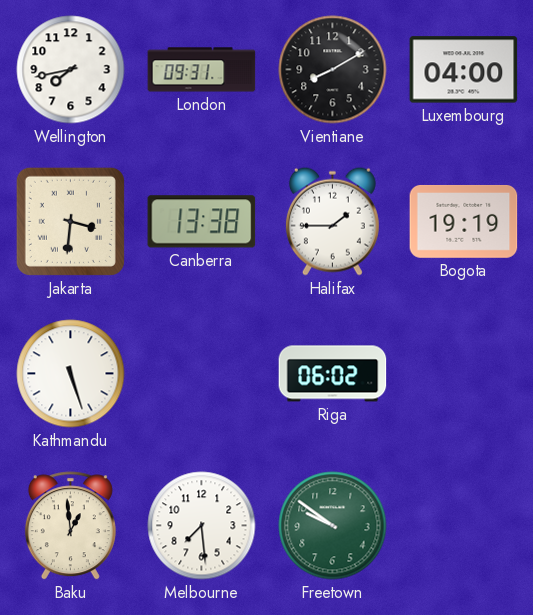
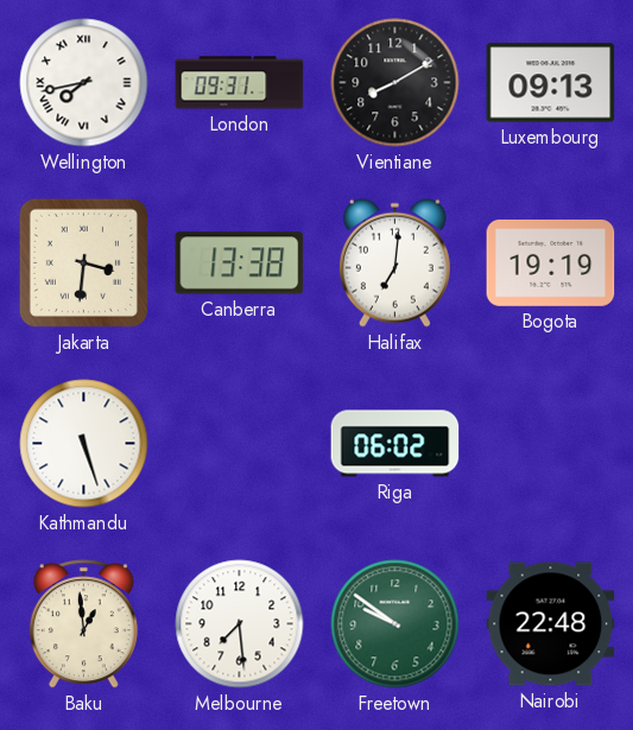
Wellington numerals: Arabic -> Roman (84, 83)
Luxembourg: 04:00 -> 09:13 (551, 83)
Halifax: 1:45 -> 7:01 (394, 262)
Nairobi: none -> 22:48 (551, 624)
